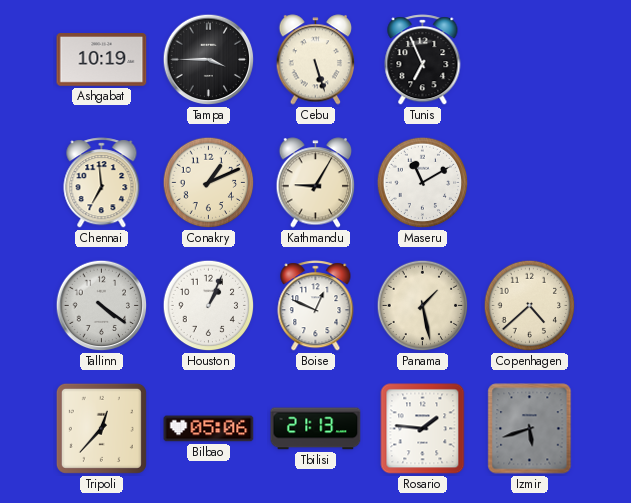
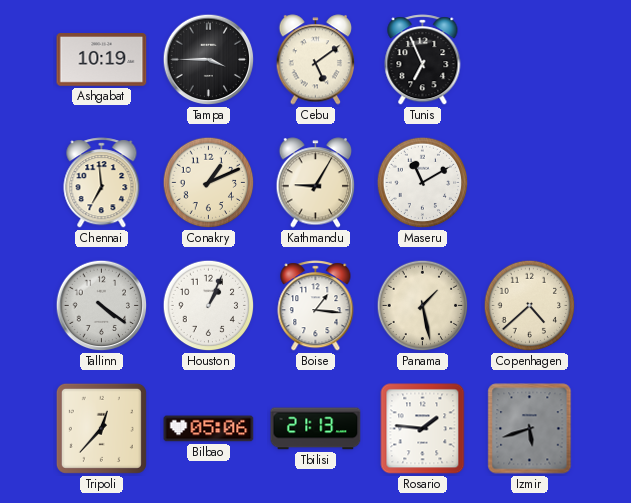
Cebu: 5:27 -> 5:09 (316, 60)
Boise: 12:49 -> 1:16 (316, 306)
